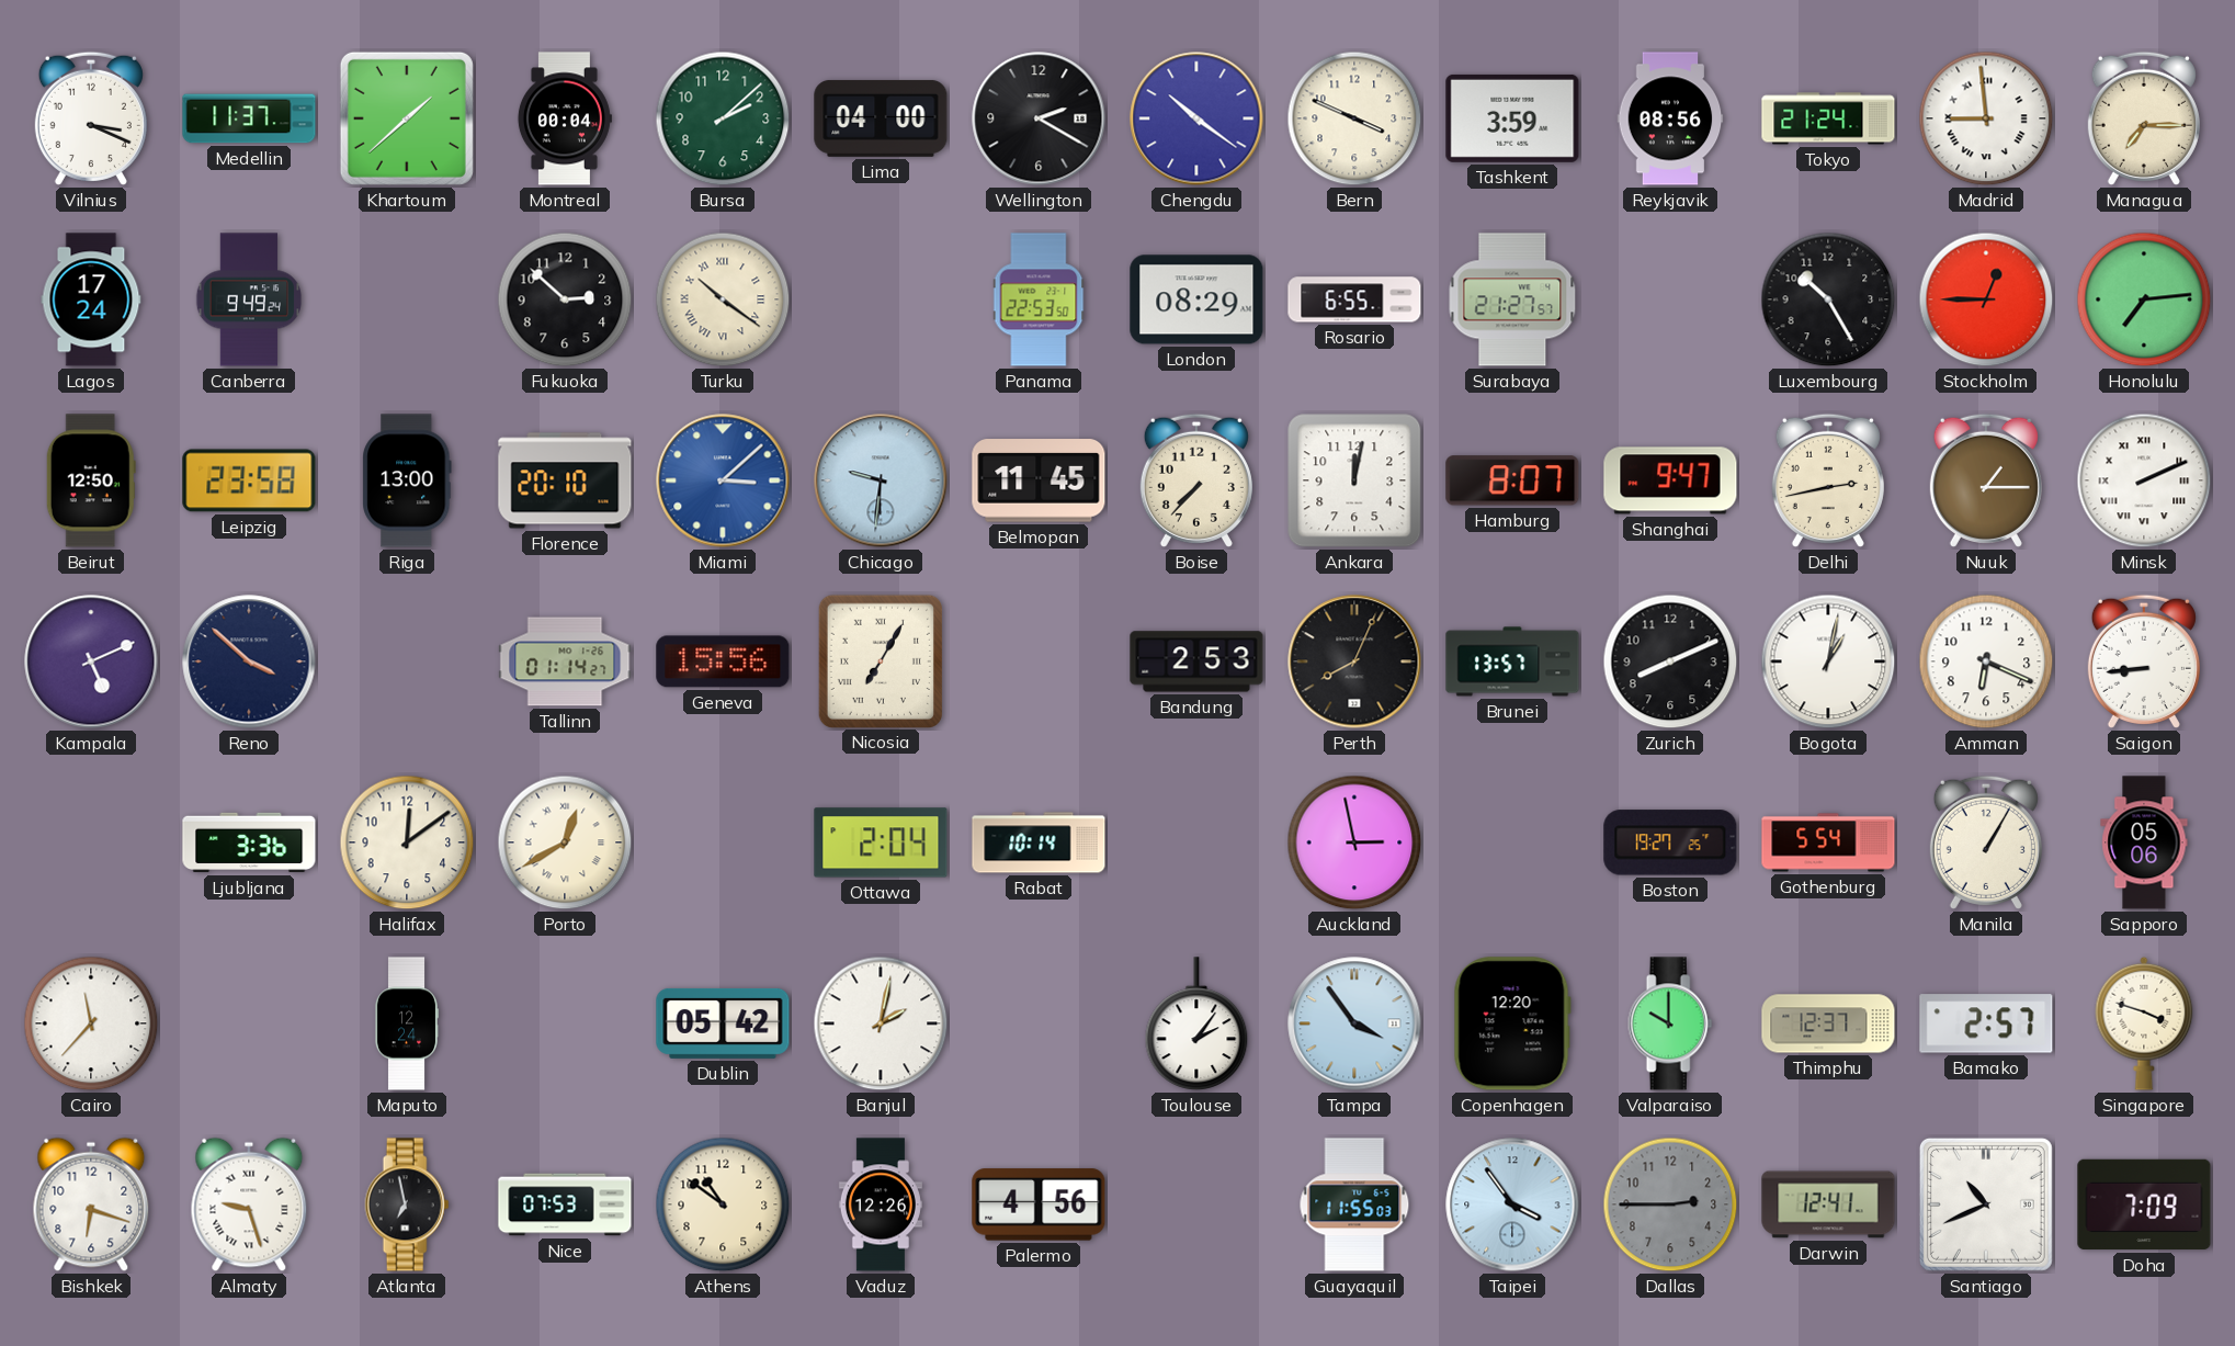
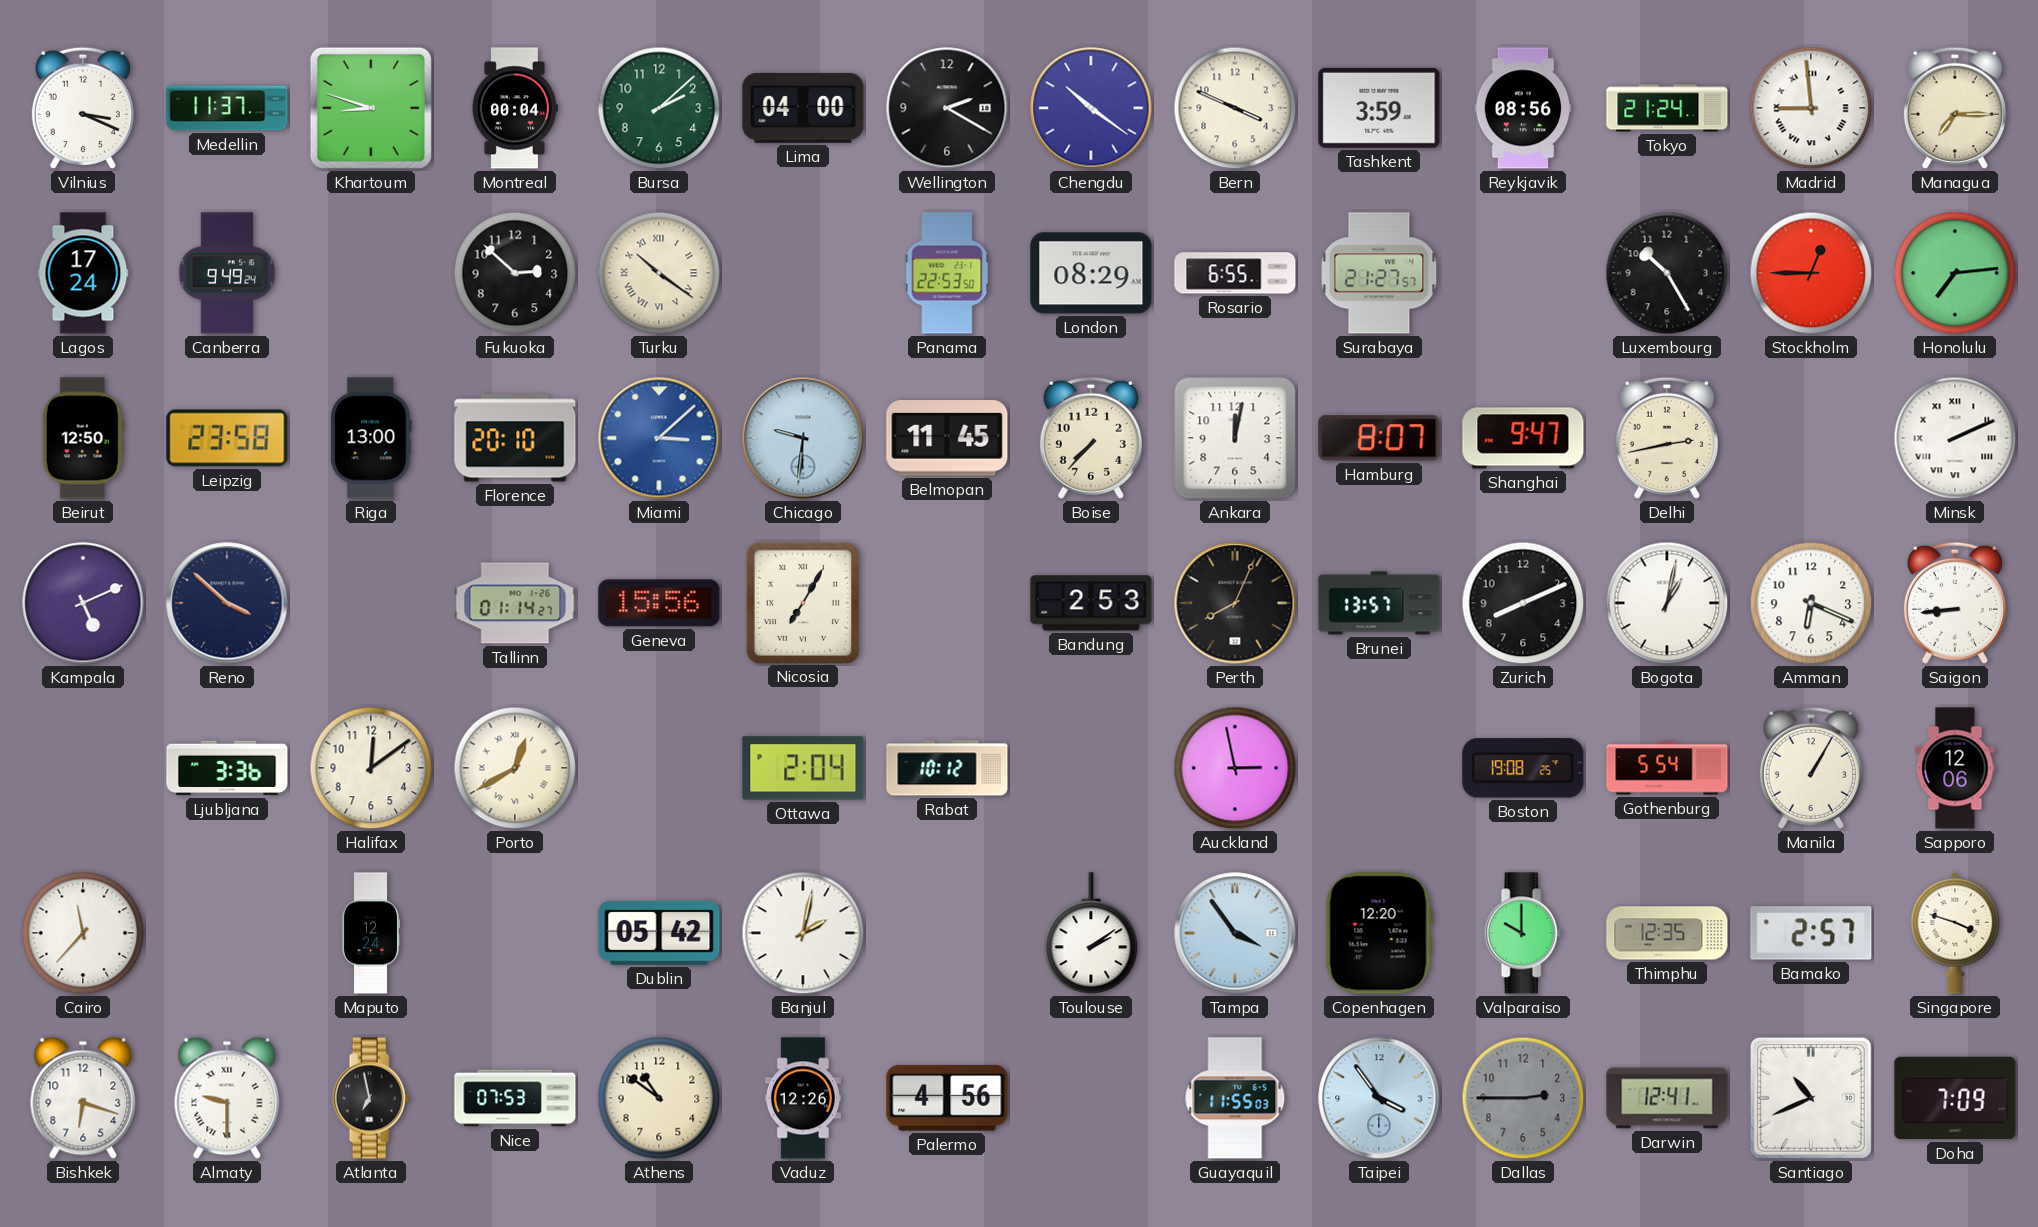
Khartoum: 1:38 -> 8:48 (371, 108)
Nuuk: 1:15 -> none (1986, 480)
Rabat: 10:14 -> 10:12 (947, 768)
Boston: 19:27 -> 19:08 (1523, 768)
Sapporo: 05:06 -> 12:06 (1955, 768)
Toulouse: 2:06 -> 2:09 (1091, 933)
Thimphu: 12:37 -> 12:35 (1667, 933)
Almaty: 9:27 -> 9:30 (227, 1098)
